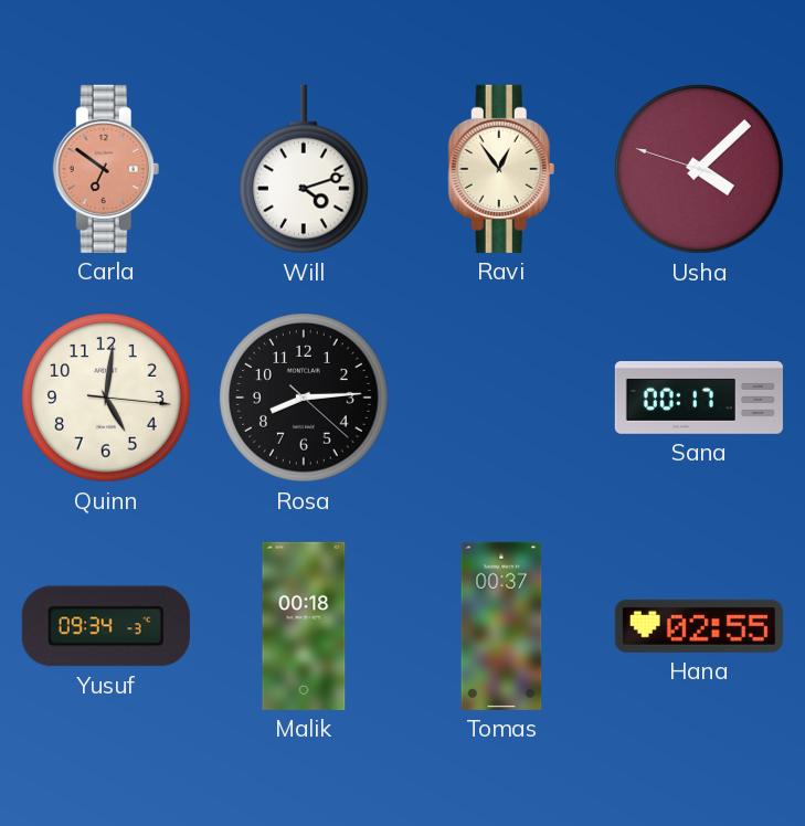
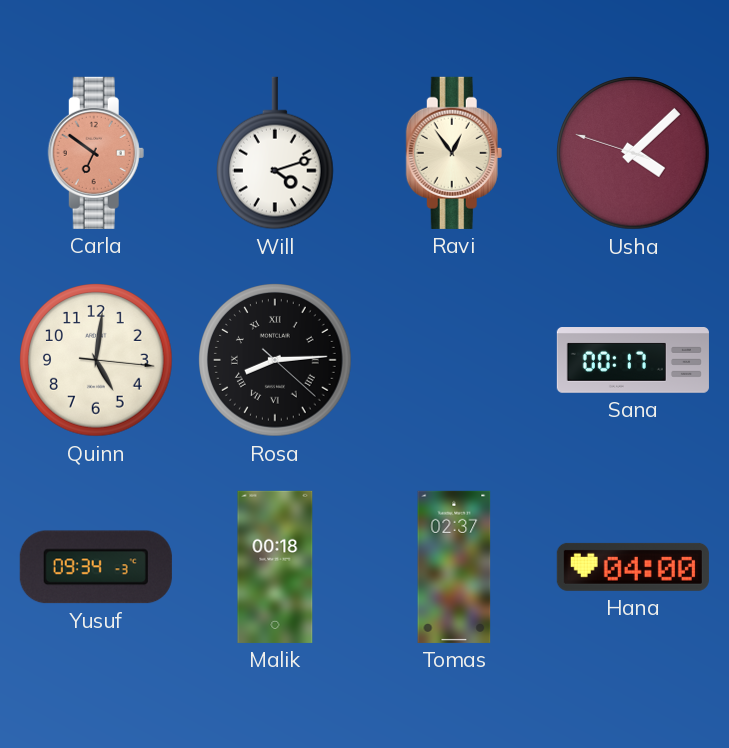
Rosa numerals: Arabic -> Roman (275, 360)
Tomas: 00:37 -> 02:37 (454, 567)
Hana: 02:55 -> 04:00 (633, 567)
